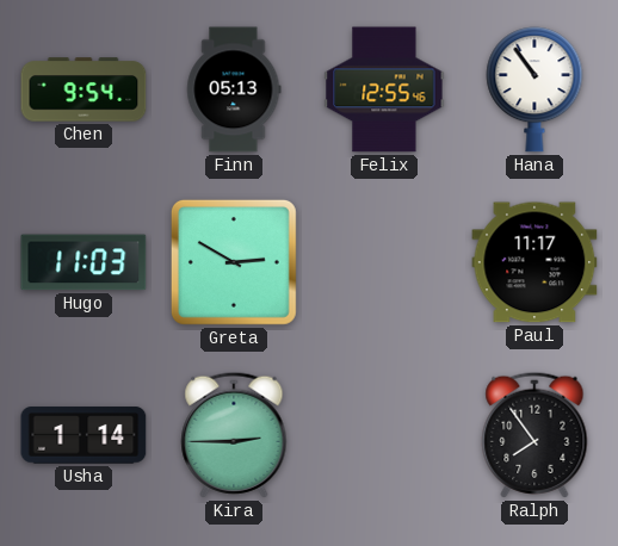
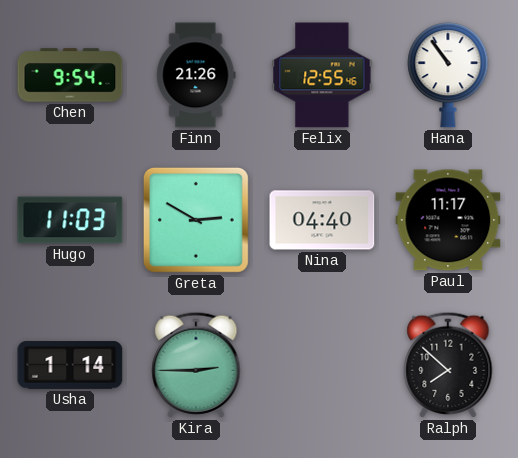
Finn: 05:13 -> 21:26 (196, 75)
Nina: none -> 04:40 (322, 220)
Ralph: 7:54 -> 7:52 (448, 365)
